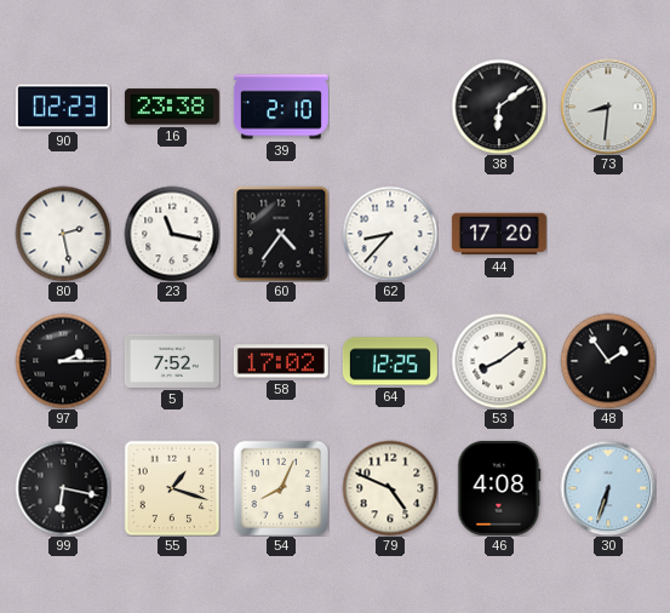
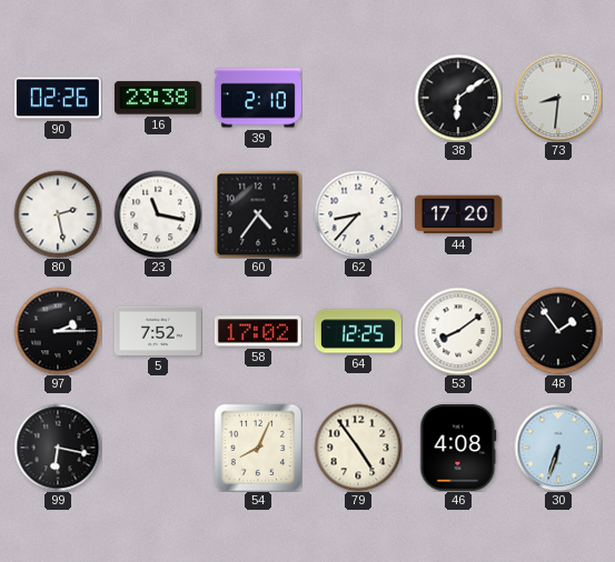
90: 02:23 -> 02:26 (58, 98)
55: 1:18 -> none (172, 488)
79: 4:49 -> 4:54 (358, 448)
